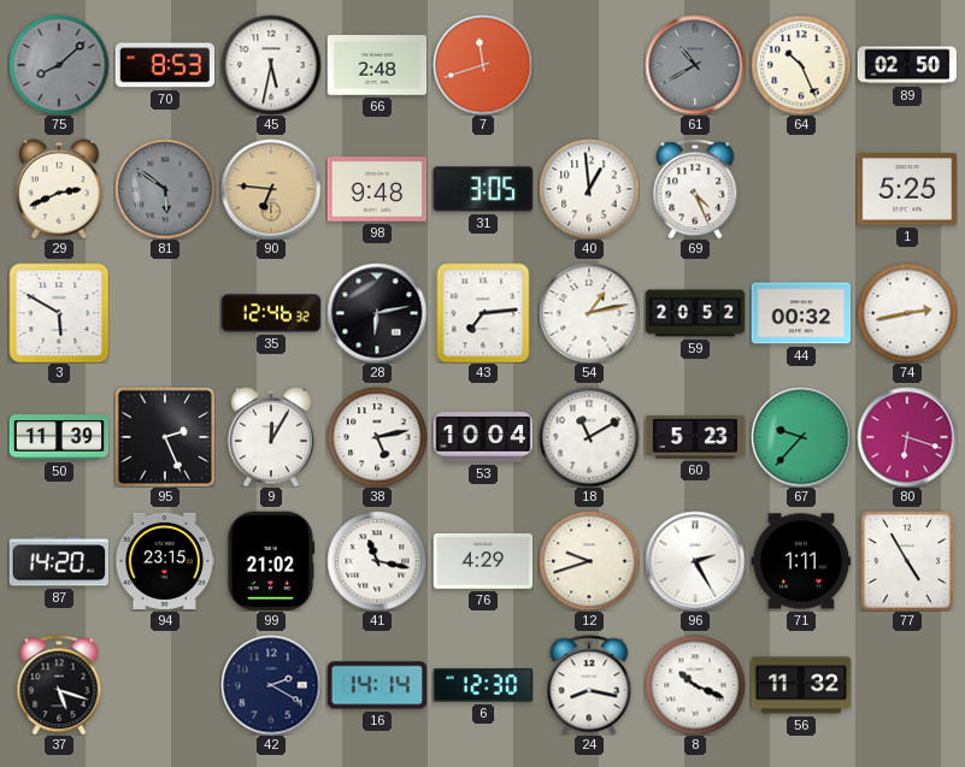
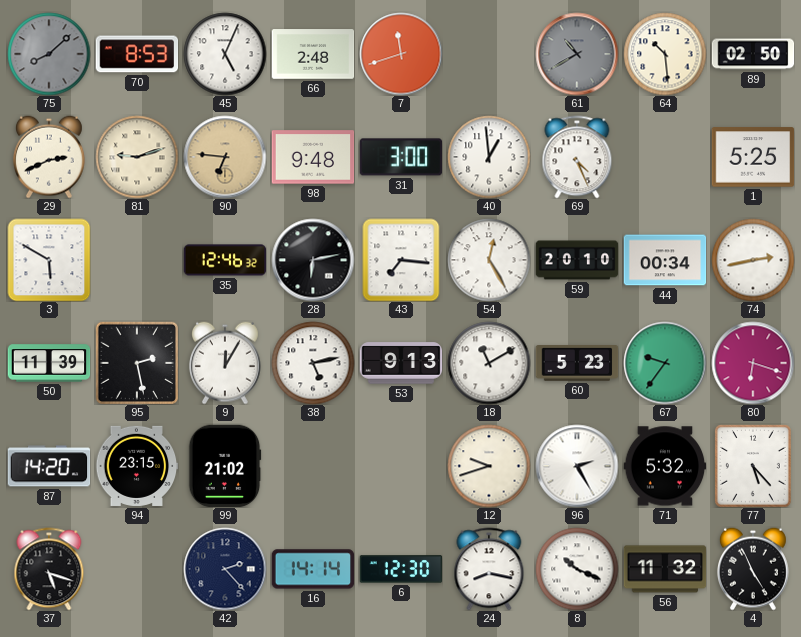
45: 5:32 -> 5:04 (225, 54)
64: 10:26 -> 10:29 (665, 54)
81: 5:51 -> 9:12 (137, 157)
81 dial: grey -> cream (137, 157)
31: 3:05 -> 3:00 (401, 157)
43: 7:14 -> 7:16 (401, 260)
54: 1:13 -> 12:25 (489, 260)
59: 20:52 -> 20:10 (577, 260)
44: 00:32 -> 00:34 (665, 260)
95: 2:26 -> 2:28 (137, 363)
53: 10:04 -> 9:13 (401, 363)
67: 9:37 -> 9:36 (665, 363)
41: 11:17 -> none (377, 561)
76: 4:29 -> none (483, 561)
71: 1:11 -> 5:32 (665, 466)
77: 4:55 -> 5:23 (753, 466)
42: 2:20 -> 2:23 (225, 569)
4: none -> 4:56 (753, 569)
